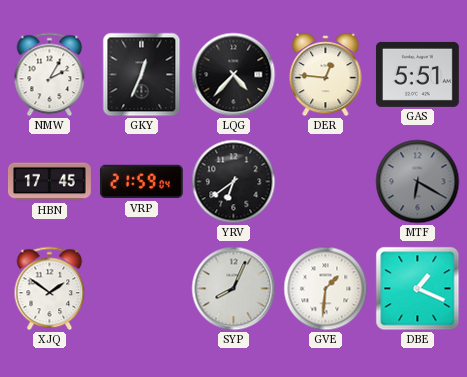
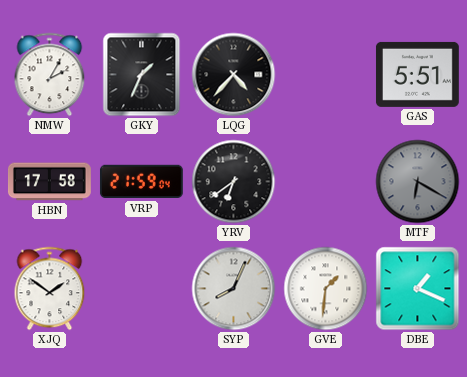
GKY: 12:34 -> 1:34 (142, 75)
DER: 12:46 -> none (326, 75)
HBN: 17:45 -> 17:58 (49, 182)
